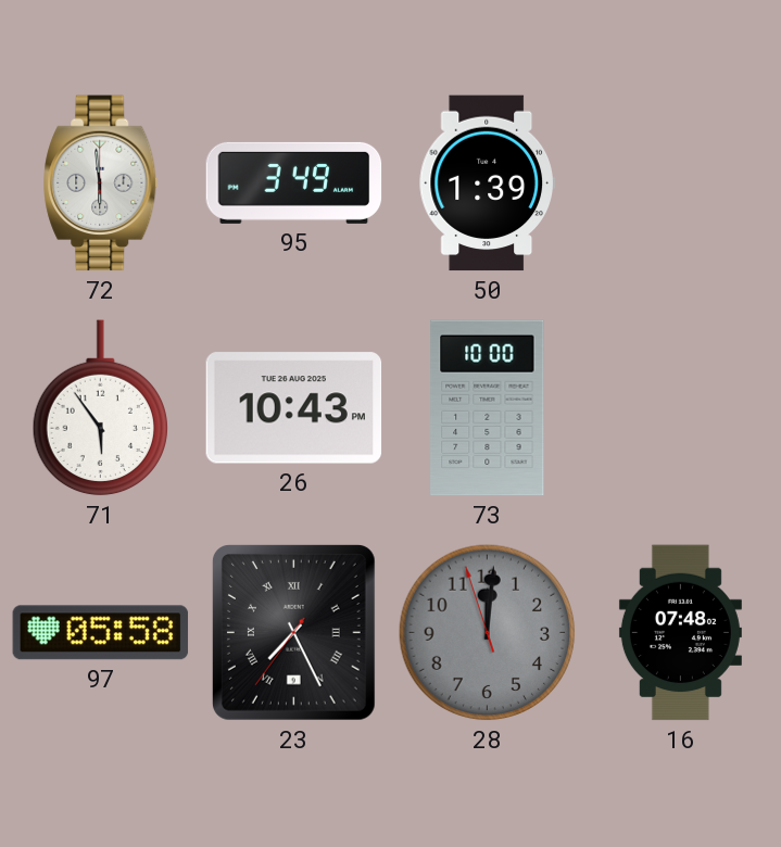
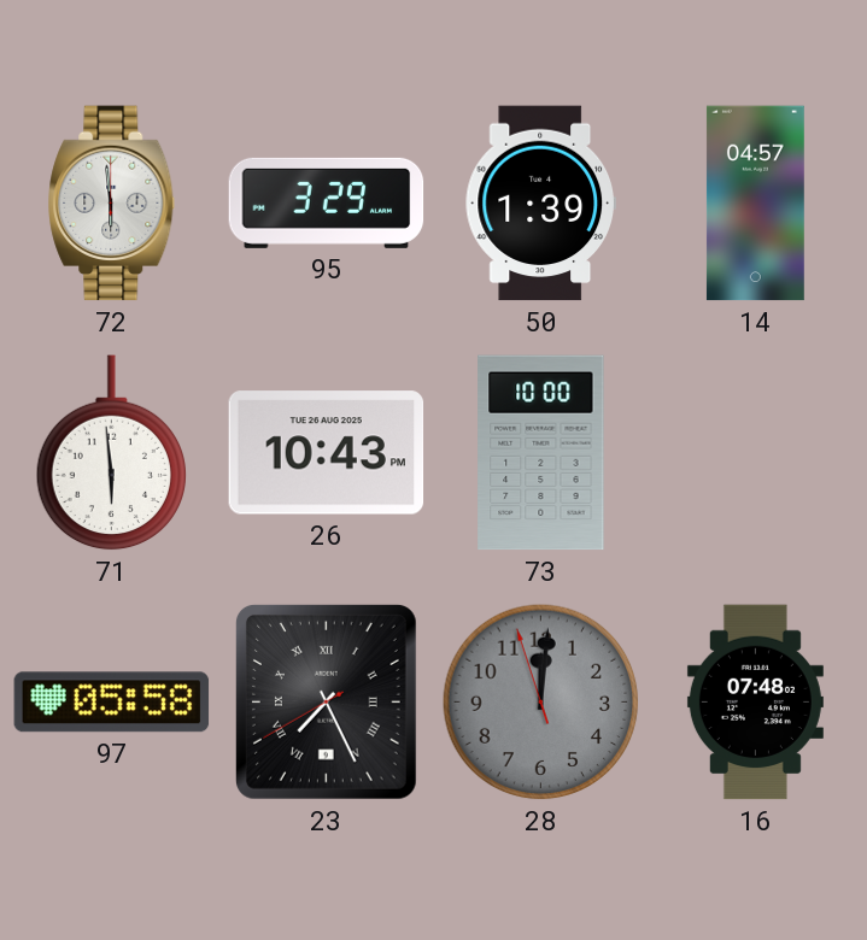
95: 3:49 -> 3:29 (327, 202)
14: none -> 04:57 (755, 204)
71: 5:54 -> 5:59 (111, 453)
23: 7:25:36 -> 7:25:40 (326, 701)
